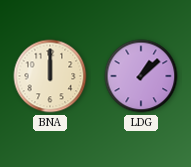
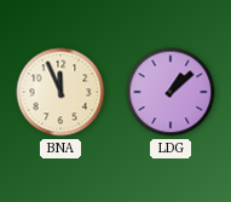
BNA: 12:00 -> 11:56 (60, 92)
